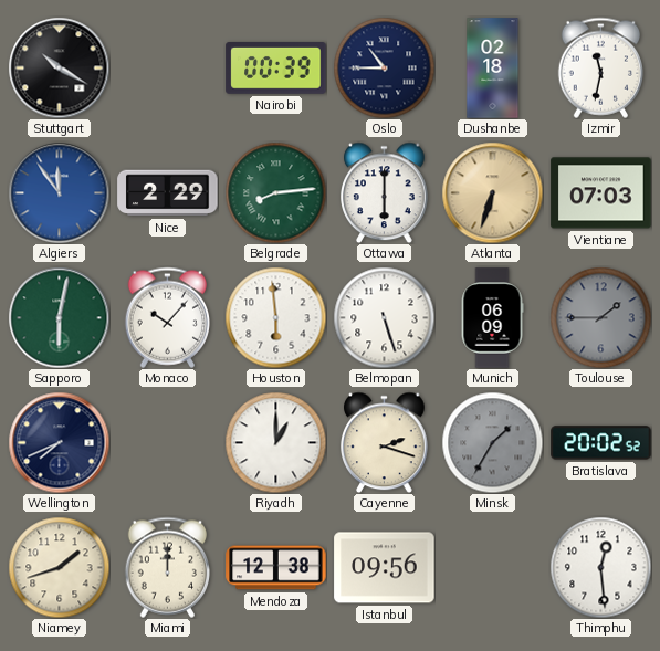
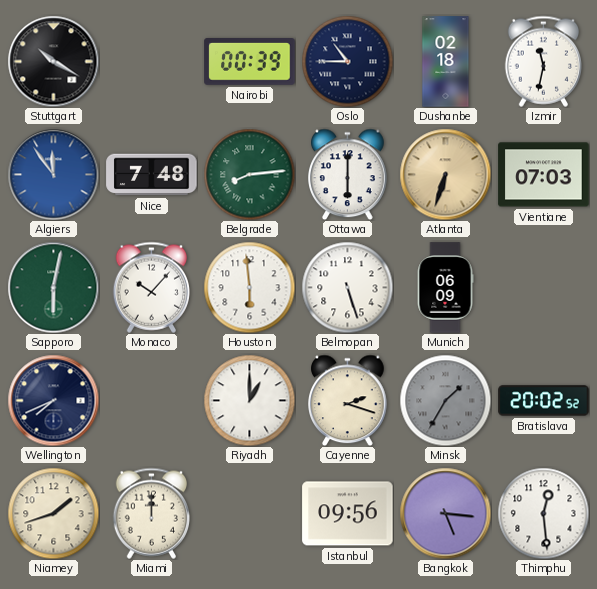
Nice: 2:29 -> 7:48 (152, 175)
Toulouse: 1:45 -> none (600, 317)
Mendoza: 12:38 -> none (276, 568)
Bangkok: none -> 5:16 (445, 513)
